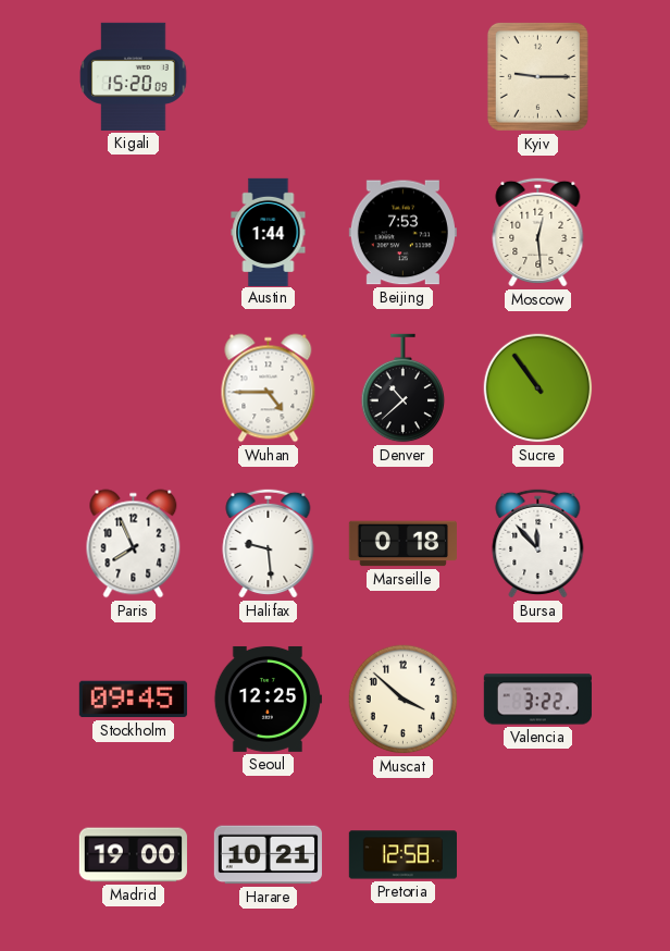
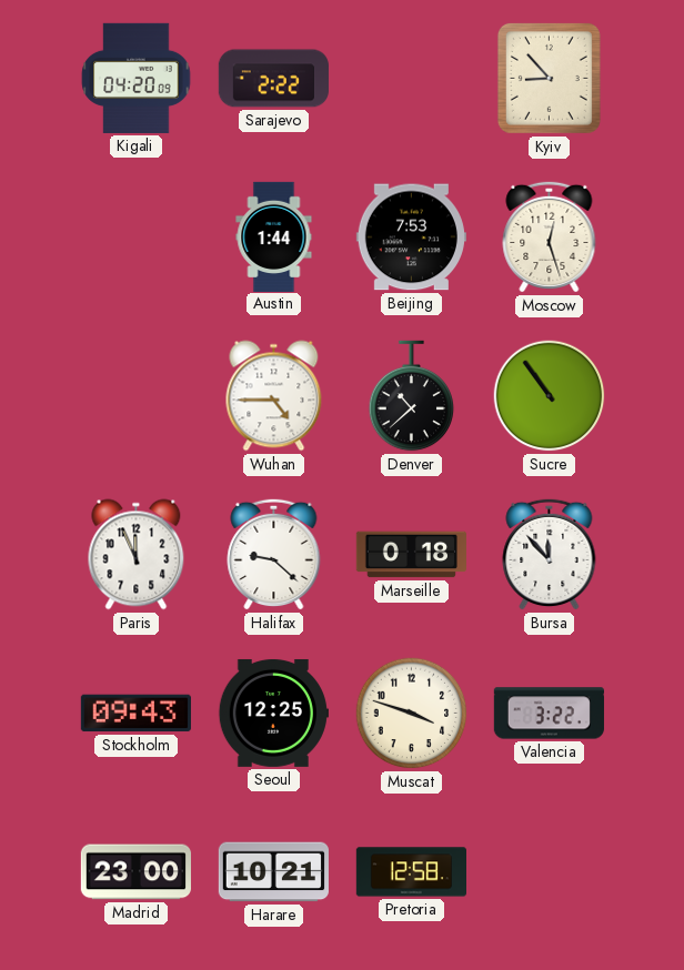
Kigali: 15:20 -> 04:20 (137, 78)
Sarajevo: none -> 2:22 (273, 79)
Kyiv: 9:15 -> 8:53 (549, 78)
Moscow: 12:29 -> 12:27 (550, 236)
Paris: 7:56 -> 11:56 (137, 555)
Halifax: 9:29 -> 9:22 (274, 554)
Stockholm: 09:45 -> 09:43 (135, 714)
Muscat: 3:52 -> 3:48 (412, 714)
Madrid: 19:00 -> 23:00 (135, 872)
